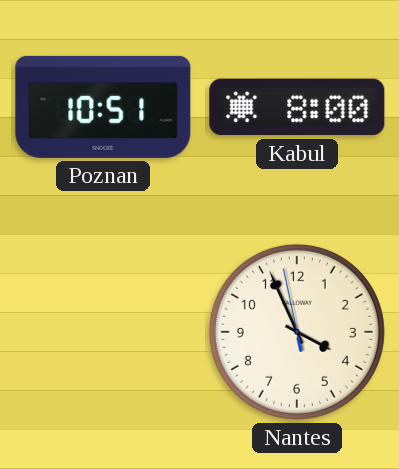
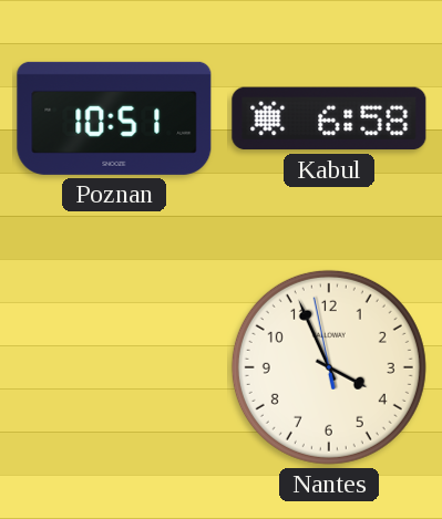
Kabul: 8:00 -> 6:58 (329, 118)
